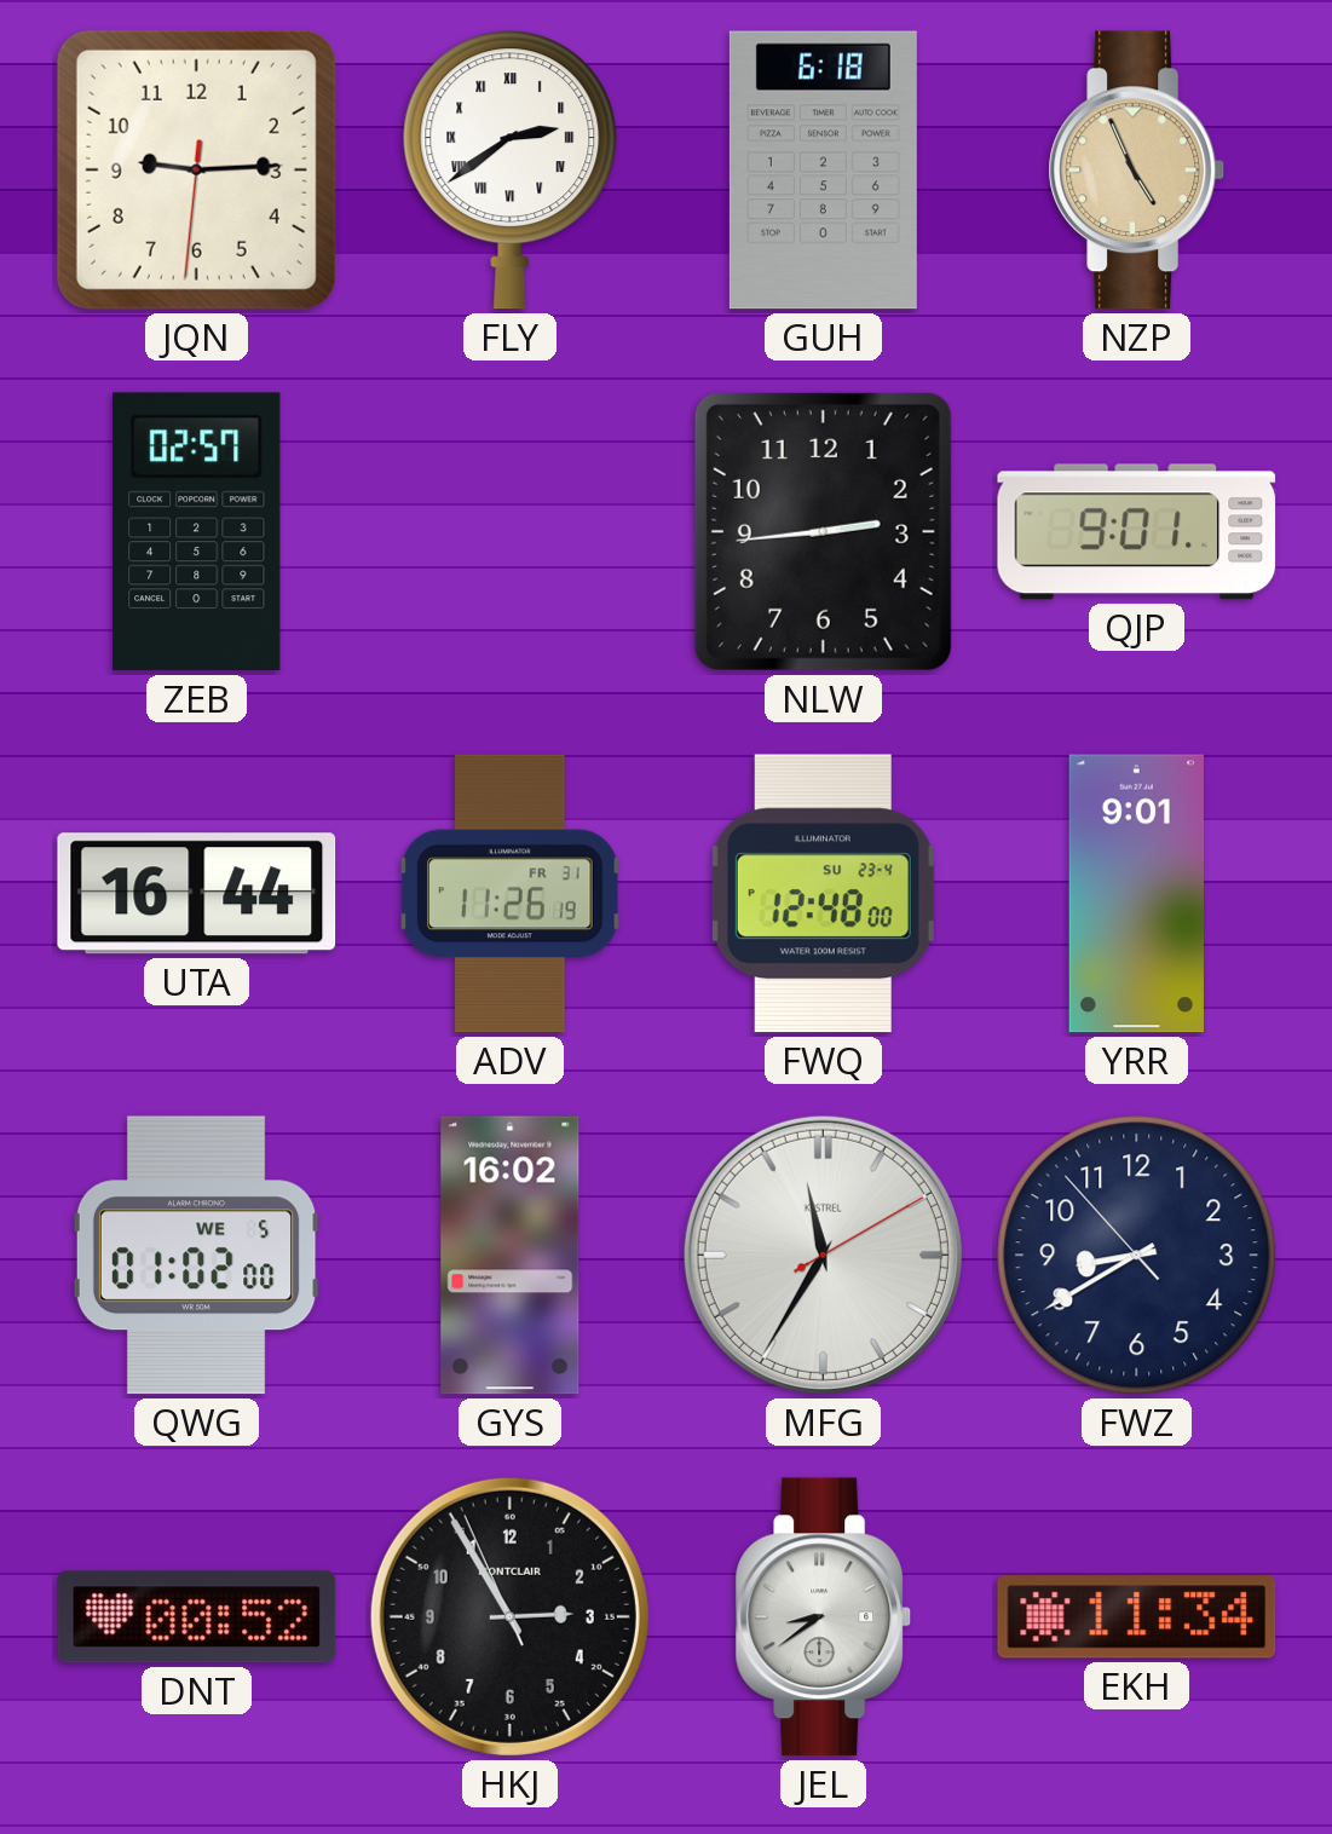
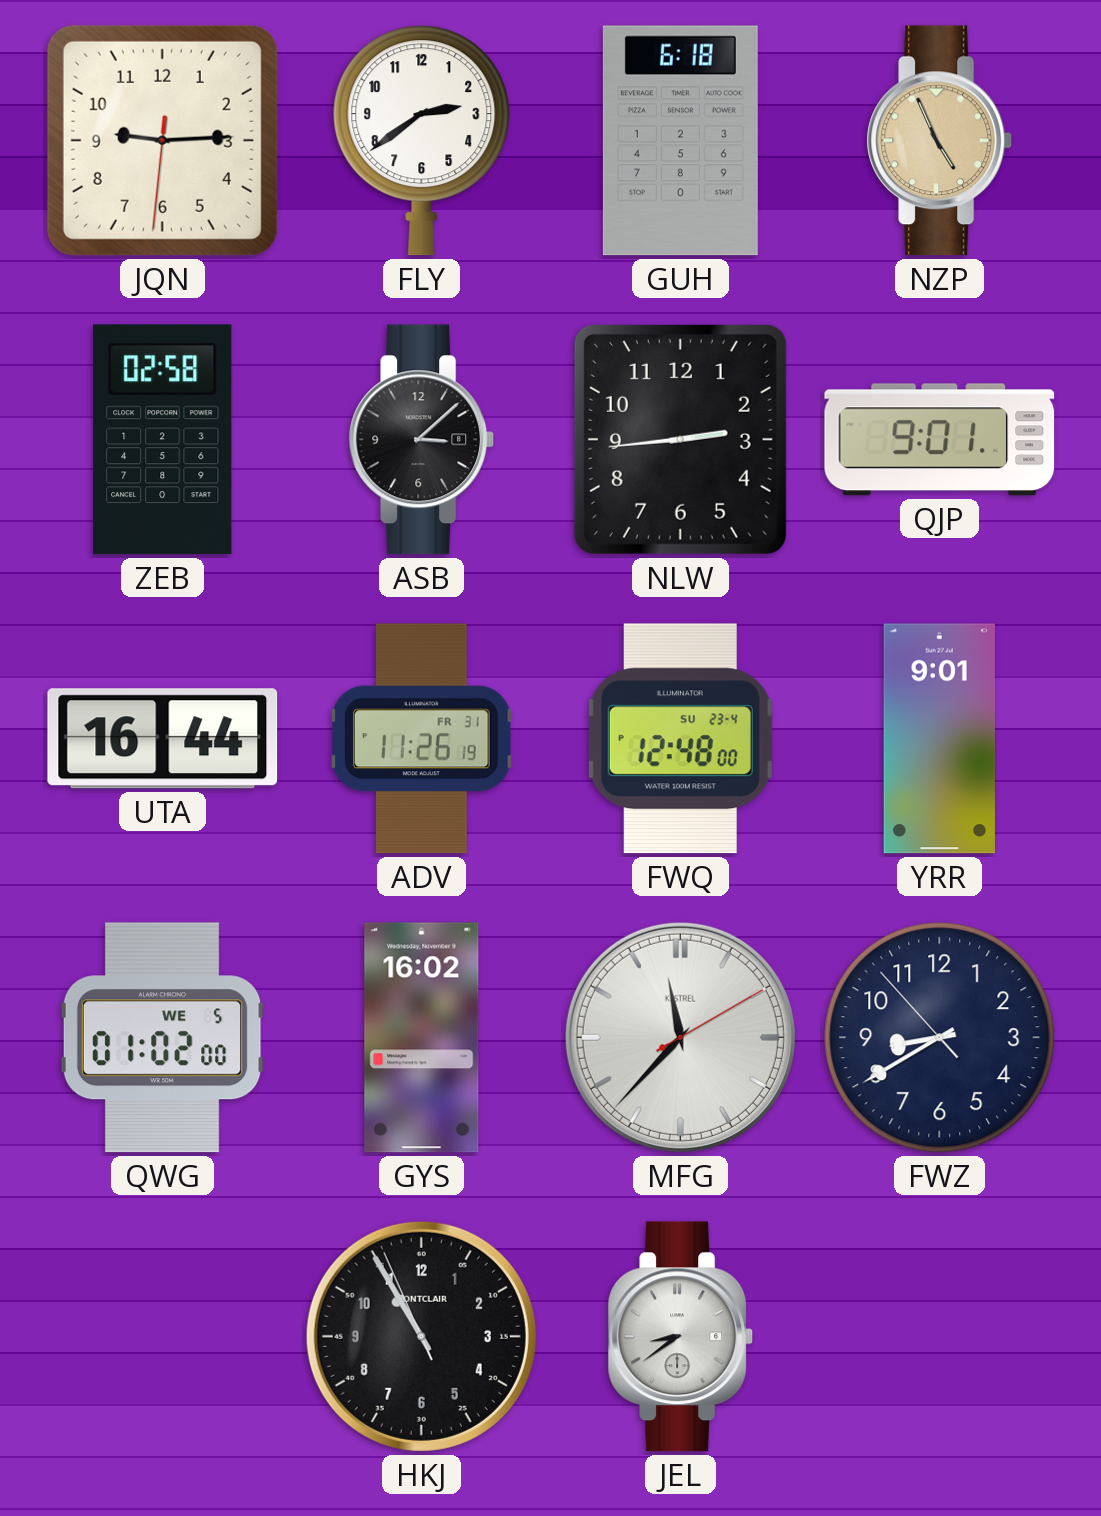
FLY numerals: Roman -> Arabic (422, 141)
ZEB: 02:57 -> 02:58 (163, 440)
ASB: none -> 3:08 (422, 440)
MFG: 11:35 -> 11:37 (680, 1037)
DNT: 00:52 -> none (197, 1617)
HKJ: 2:54 -> 10:54 (421, 1336)
EKH: 11:34 -> none (1137, 1617)
